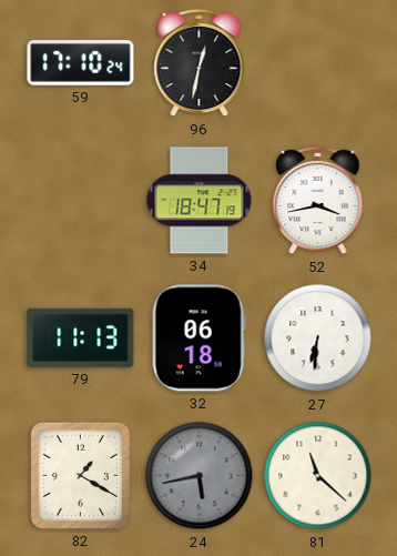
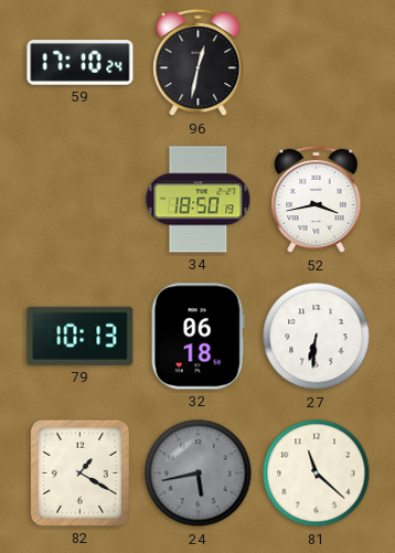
34: 18:47 -> 18:50 (199, 200)
79: 11:13 -> 10:13 (81, 336)
